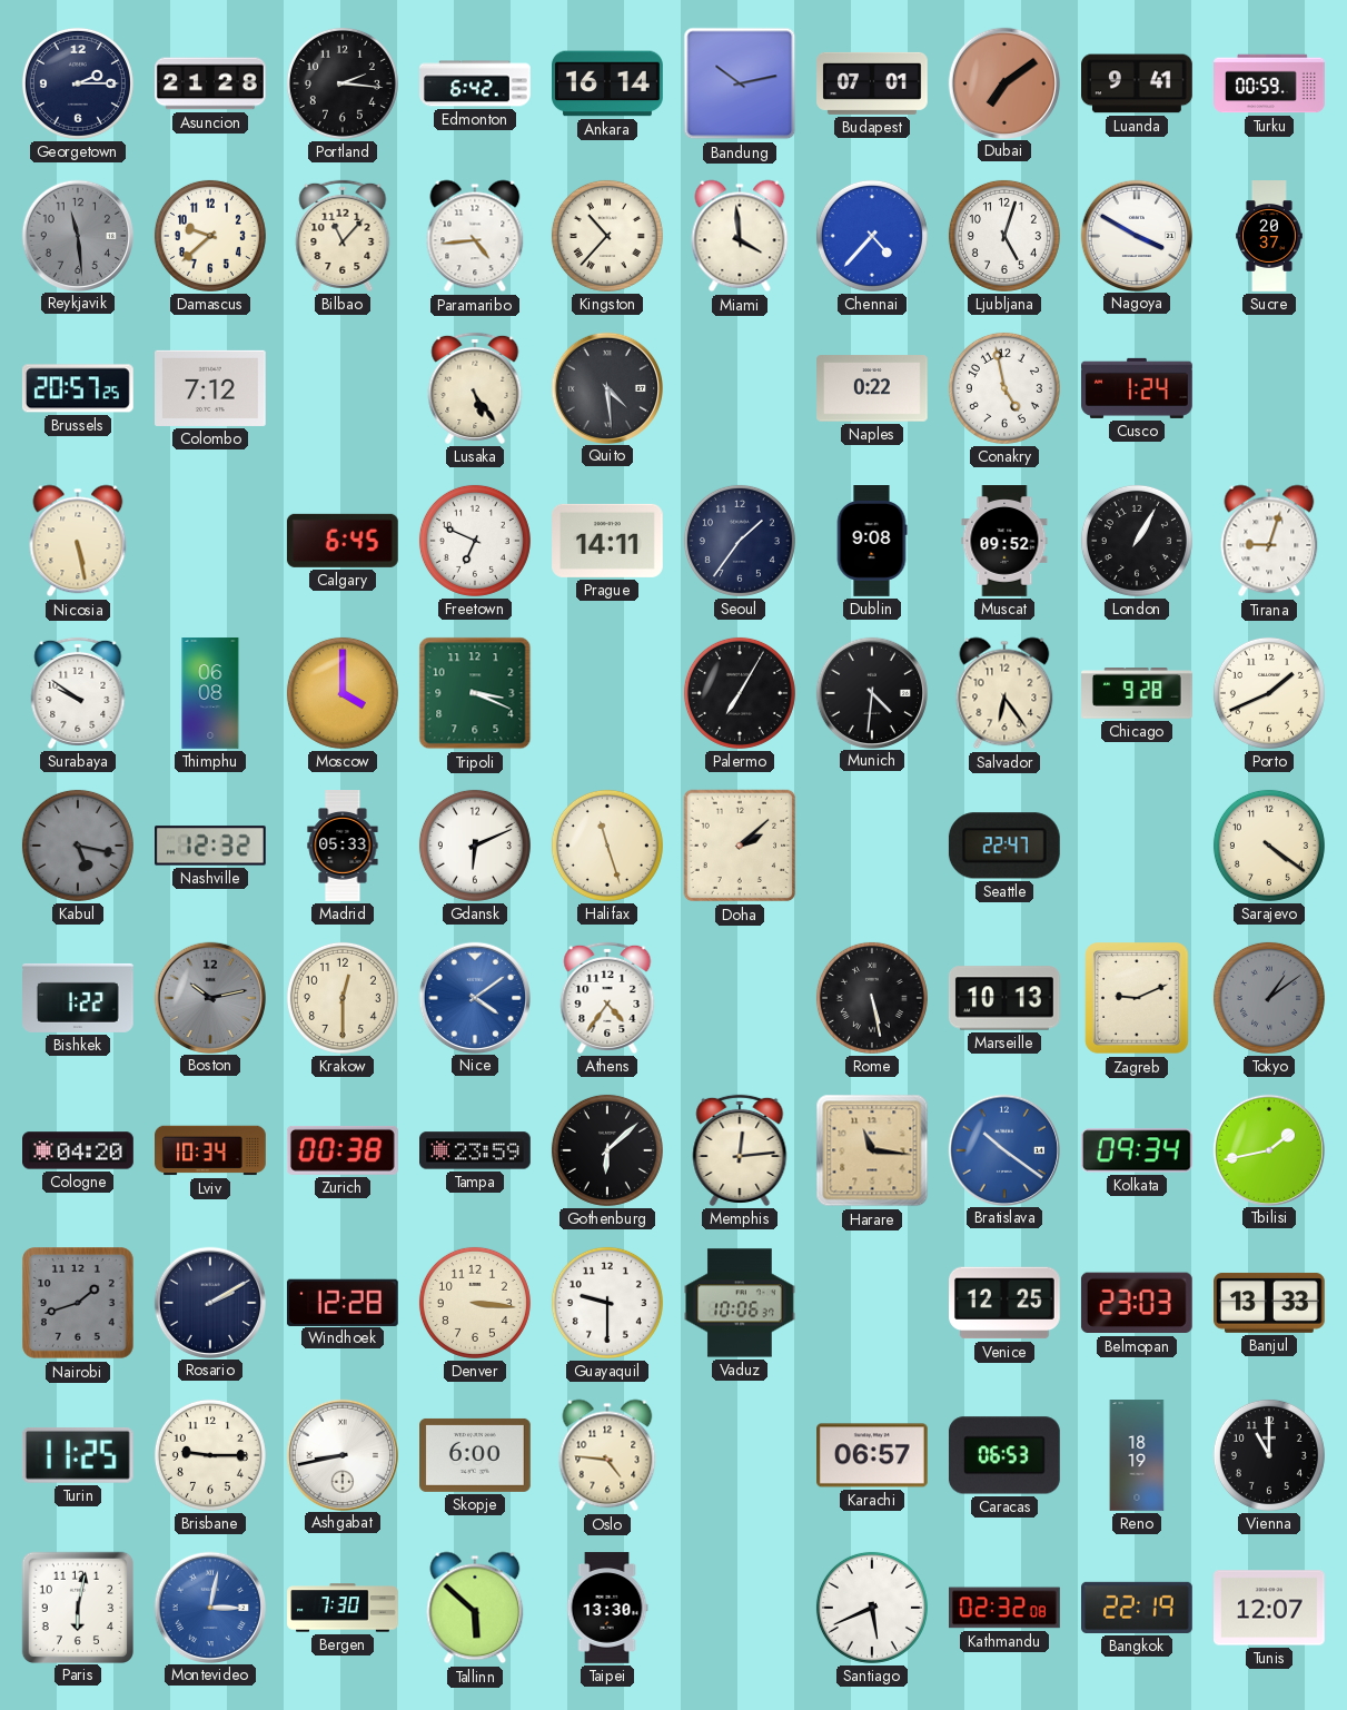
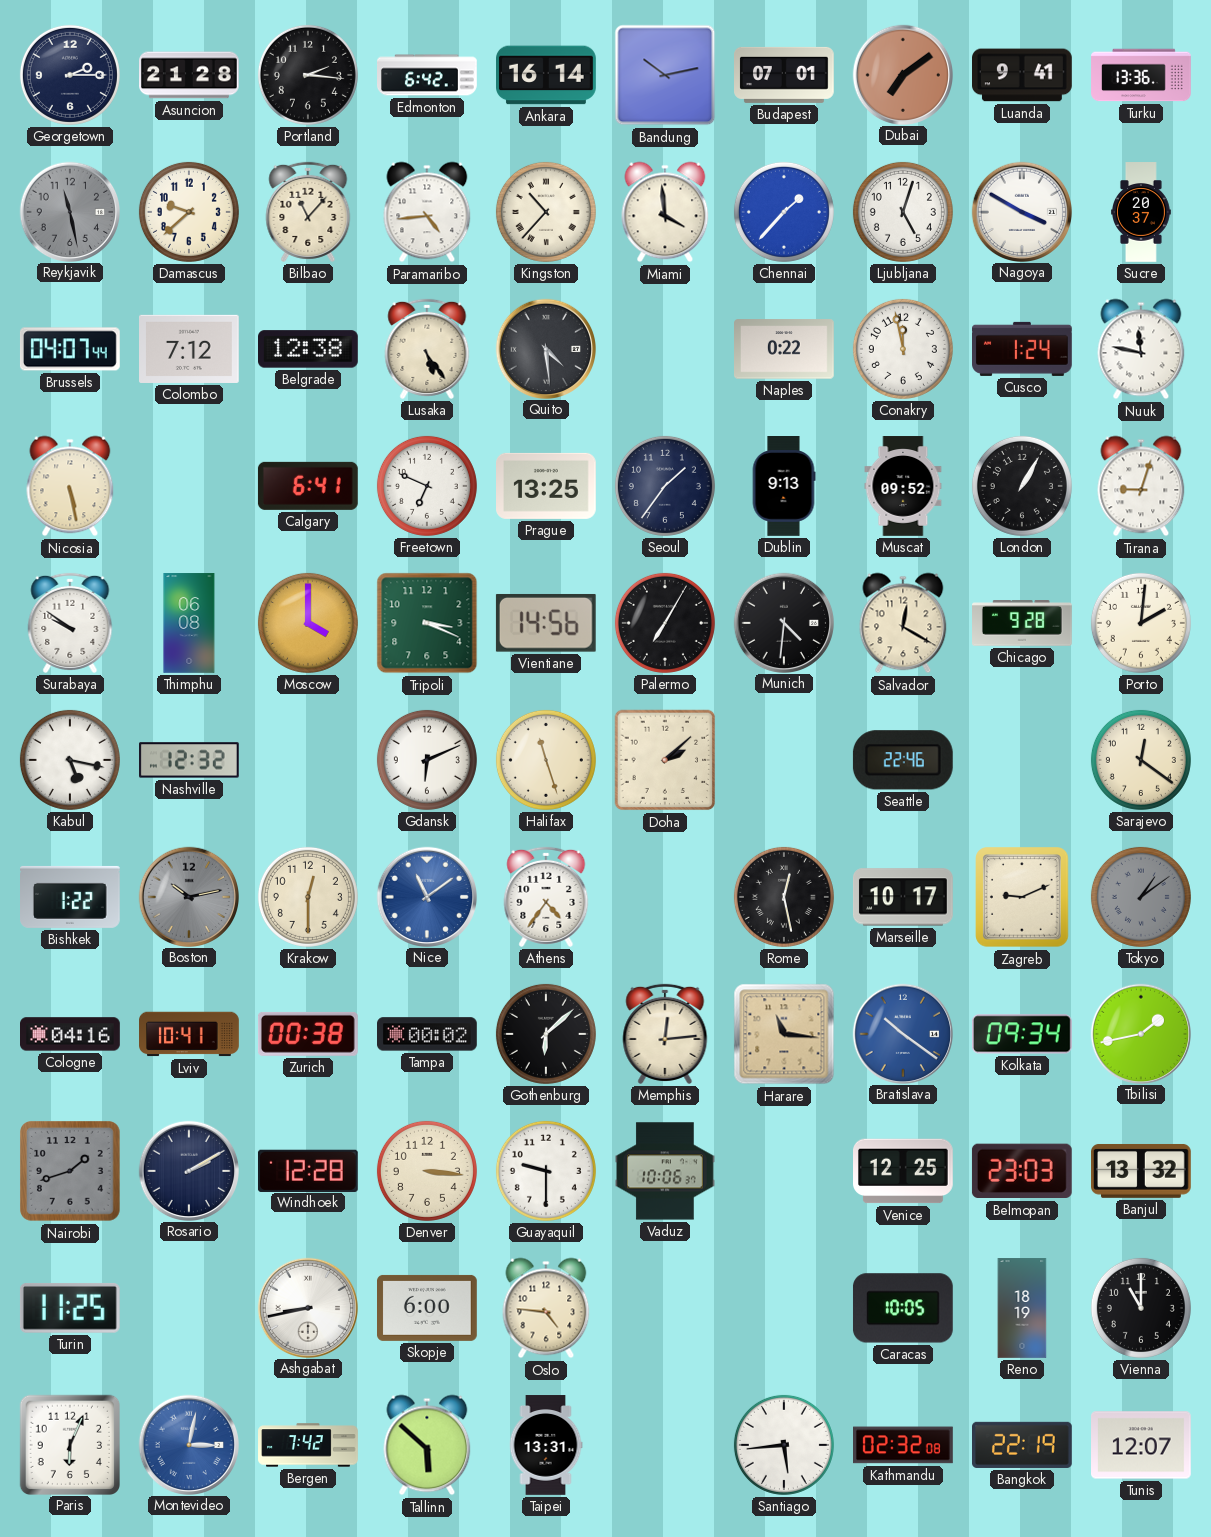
Turku: 00:59 -> 13:36 (1141, 75)
Reykjavik: 11:29 -> 11:28 (69, 211)
Chennai: 4:37 -> 1:37 (784, 212)
Brussels: 20:57 -> 04:07 (70, 349)
Belgrade: none -> 12:38 (309, 349)
Conakry: 4:58 -> 11:58 (903, 349)
Nuuk: none -> 11:47 (1141, 349)
Calgary: 6:45 -> 6:41 (308, 486)
Prague: 14:11 -> 13:25 (547, 486)
Dublin: 9:08 -> 9:13 (784, 487)
Vientiane: none -> 14:56 (546, 623)
Salvador: 6:24 -> 12:20 (903, 623)
Porto: 1:41 -> 2:01 (1141, 623)
Kabul dial: grey -> white (70, 760)
Madrid: 05:33 -> none (343, 846)
Seattle: 22:47 -> 22:46 (903, 760)
Sarajevo: 4:21 -> 12:21 (1141, 760)
Nice: 4:09 -> 11:09 (426, 896)
Rome: 5:28 -> 12:28 (784, 897)
Marseille: 10:13 -> 10:17 (903, 897)
Cologne: 04:20 -> 04:16 (71, 1034)
Lviv: 10:34 -> 10:41 (189, 1034)
Tampa: 23:59 -> 00:02 (428, 1034)
Banjul: 13:33 -> 13:32 (1142, 1171)
Brisbane: 9:15 -> none (210, 1455)
Karachi: 06:57 -> none (873, 1455)
Caracas: 06:53 -> 10:05 (903, 1308)
Paris: 6:02 -> 6:04 (69, 1444)
Bergen: 7:30 -> 7:42 (308, 1445)
Taipei: 13:30 -> 13:31 (546, 1445)
Santiago: 5:41 -> 5:44 (784, 1445)
